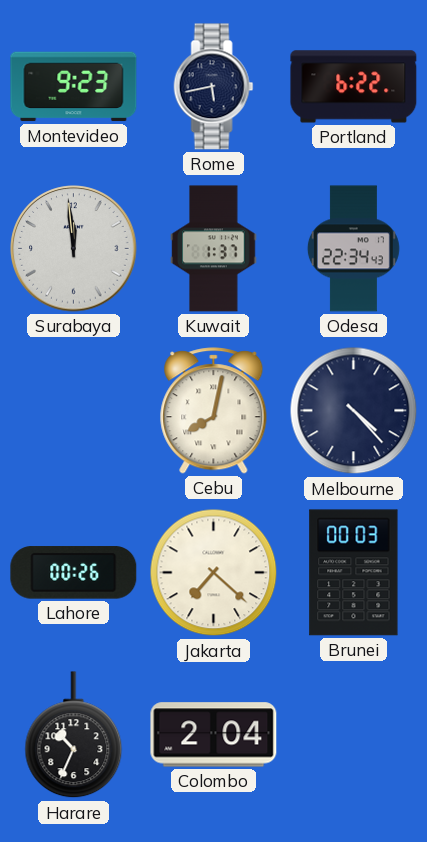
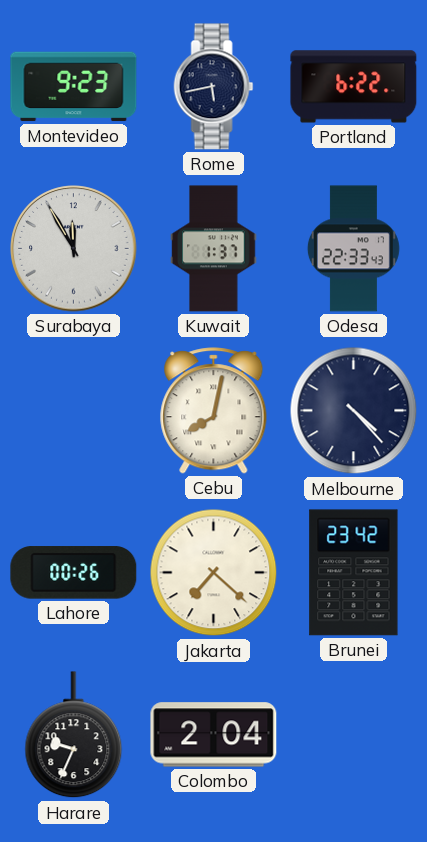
Surabaya: 11:59 -> 11:55 (74, 249)
Odesa: 22:34 -> 22:33 (353, 249)
Brunei: 00:03 -> 23:42 (354, 573)
Harare: 10:34 -> 9:34 (74, 735)
